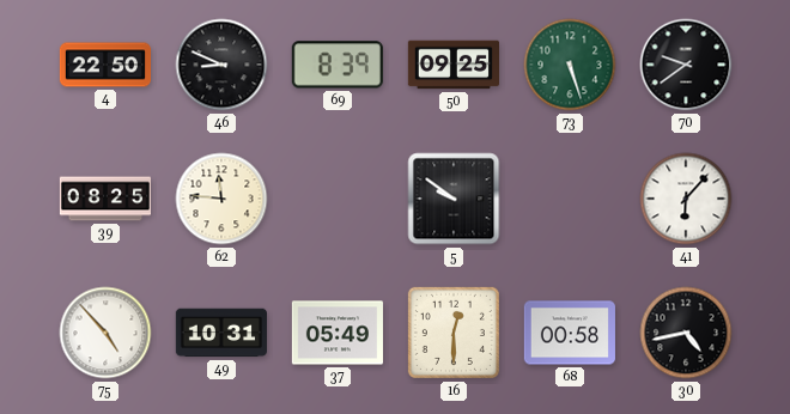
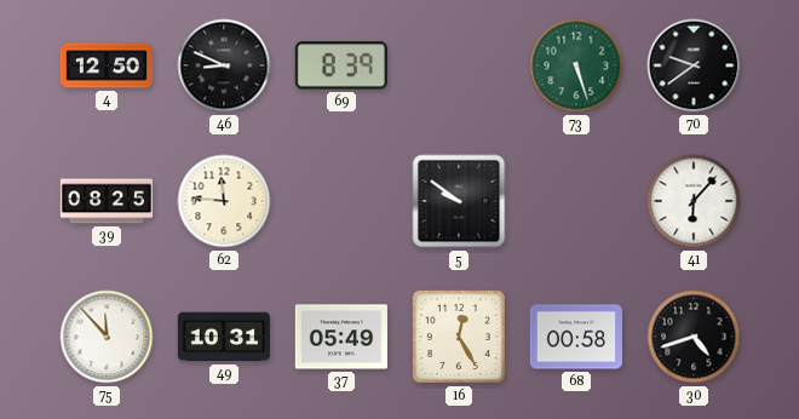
4: 22:50 -> 12:50 (105, 65)
50: 09:25 -> none (452, 65)
75: 4:53 -> 11:53 (107, 337)
16: 12:30 -> 12:25 (459, 337)
30: 4:43 -> 4:42 (694, 337)
